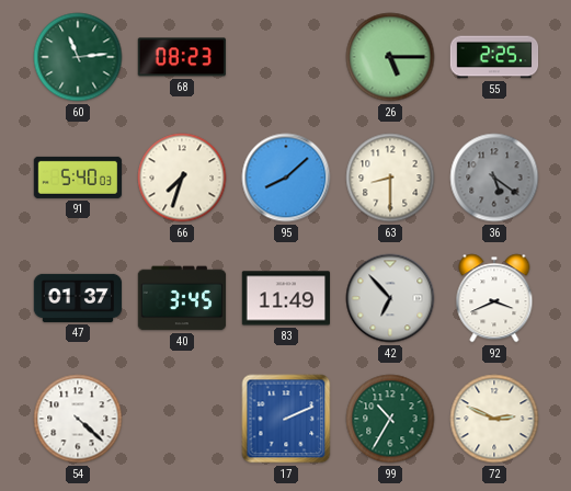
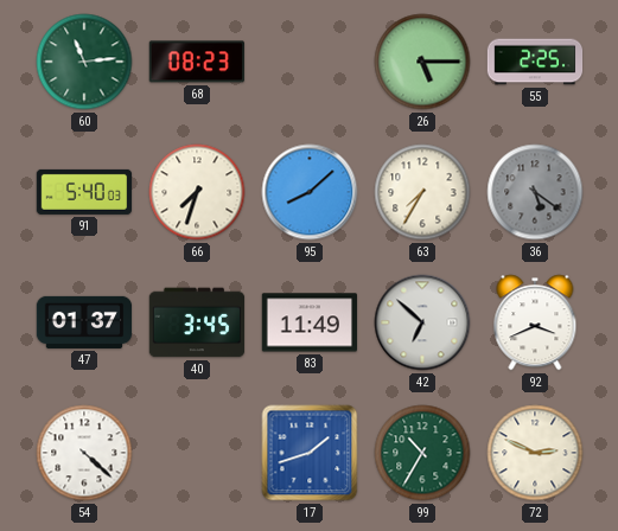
63: 8:30 -> 7:35 (422, 192)
42: 6:53 -> 6:52 (422, 322)
17: 2:11 -> 1:42 (310, 453)
